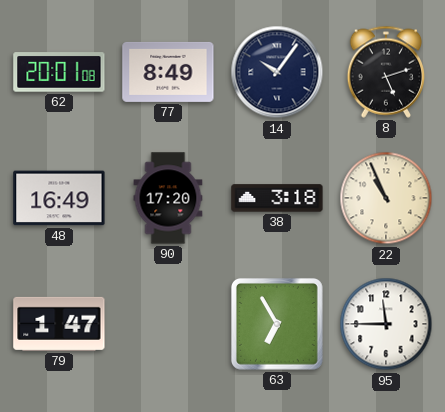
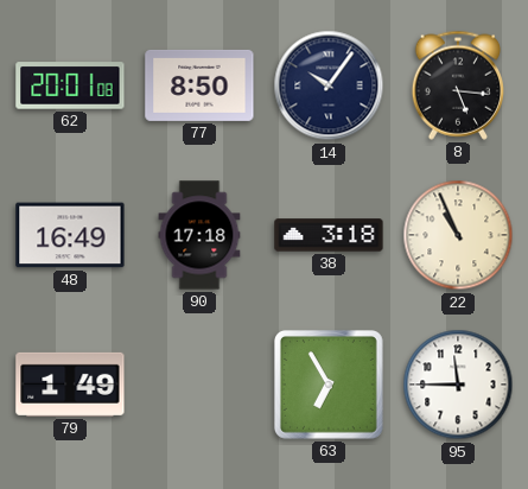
77: 8:49 -> 8:50 (199, 85)
8: 5:12 -> 5:16 (457, 85)
90: 17:20 -> 17:18 (199, 235)
79: 1:47 -> 1:49 (70, 385)
